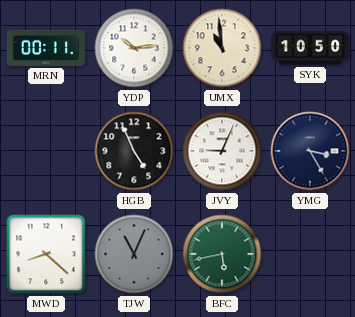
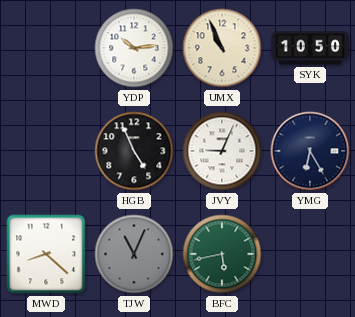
MRN: 00:11 -> none (45, 48)
UMX: 10:59 -> 10:56 (222, 48)
YMG: 3:25 -> 6:25 (310, 151)
